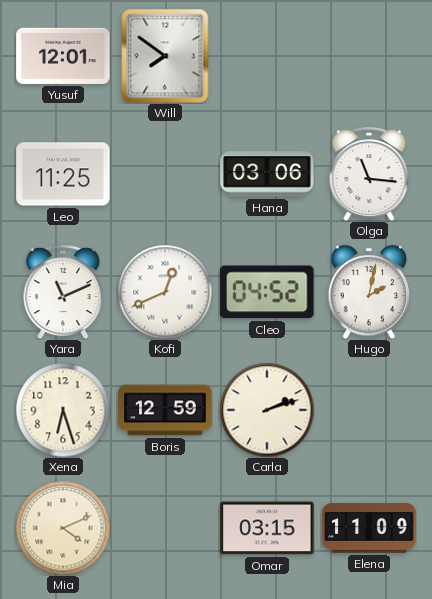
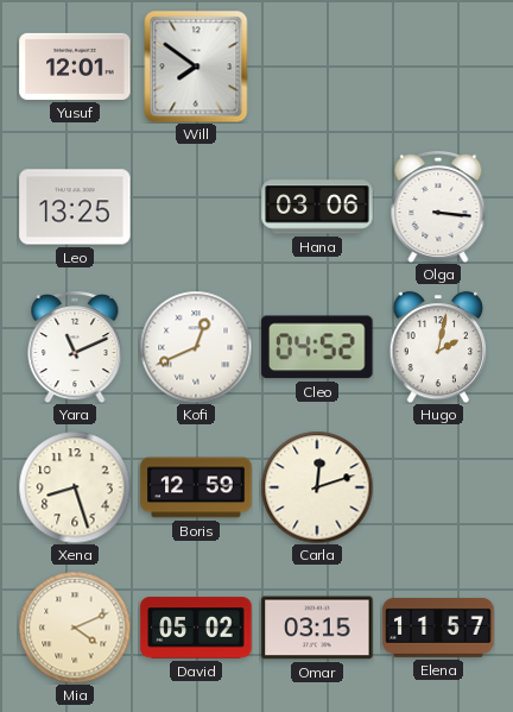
Leo: 11:25 -> 13:25 (75, 207)
Olga: 11:16 -> 3:16 (438, 208)
Xena: 6:27 -> 8:27 (75, 487)
Carla: 2:12 -> 12:12 (317, 487)
David: none -> 05:02 (196, 628)
Elena: 11:09 -> 11:57 (438, 628)
